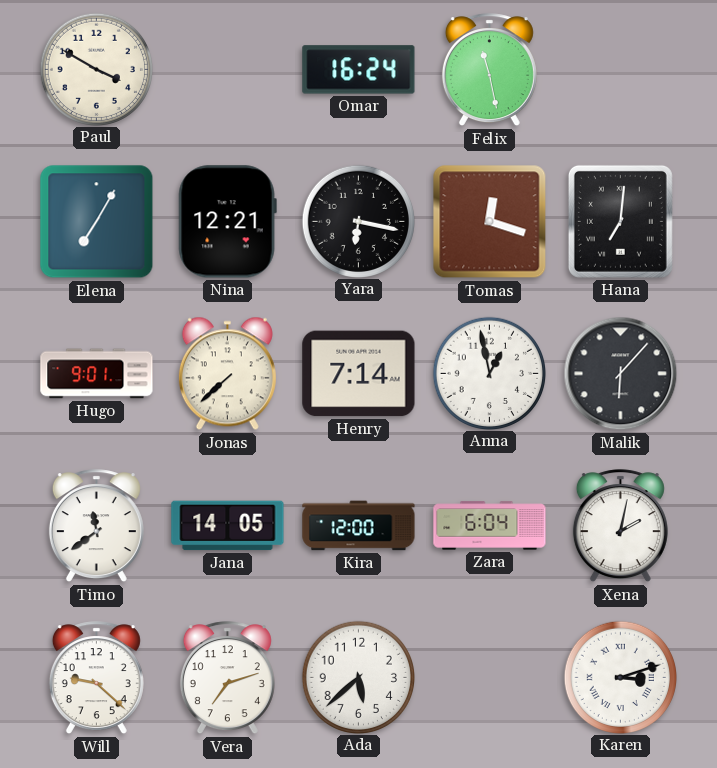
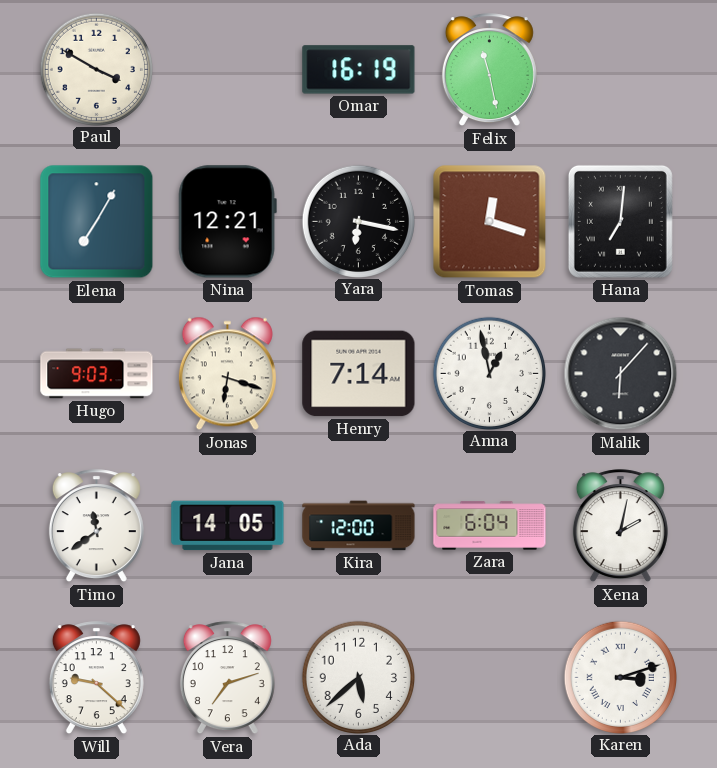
Omar: 16:24 -> 16:19 (359, 70)
Hugo: 9:01 -> 9:03 (97, 374)
Jonas: 7:38 -> 6:18 (227, 374)
